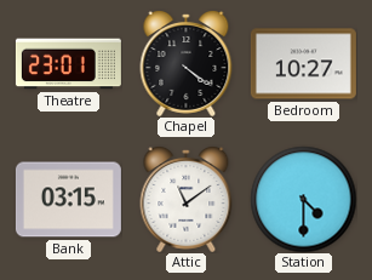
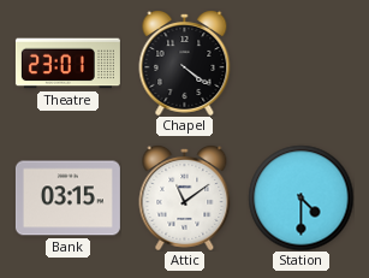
Bedroom: 10:27 -> none (303, 64)
